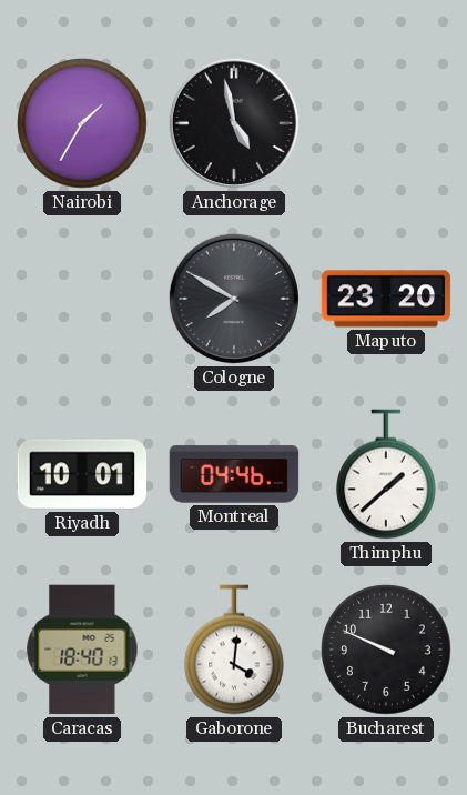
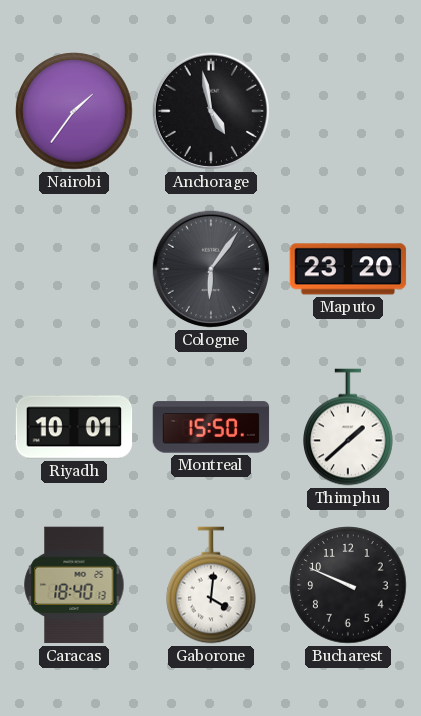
Nairobi: 1:35 -> 1:36 (74, 111)
Cologne: 7:50 -> 6:06 (211, 269)
Montreal: 04:46 -> 15:50 (211, 427)
